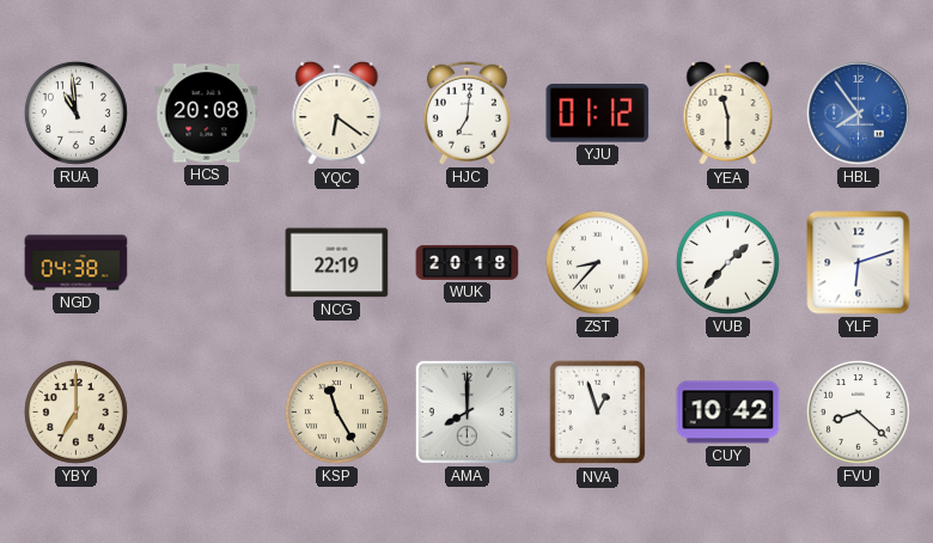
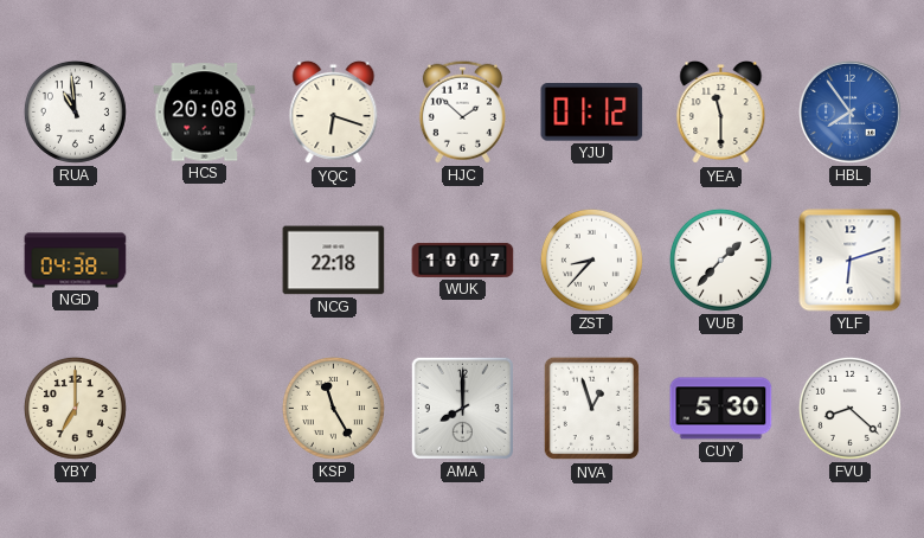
YQC: 6:21 -> 6:18 (334, 113)
HJC: 7:01 -> 1:52 (462, 111)
NCG: 22:19 -> 22:18 (334, 261)
WUK: 20:18 -> 10:07 (463, 260)
CUY: 10:42 -> 5:30 (721, 409)
